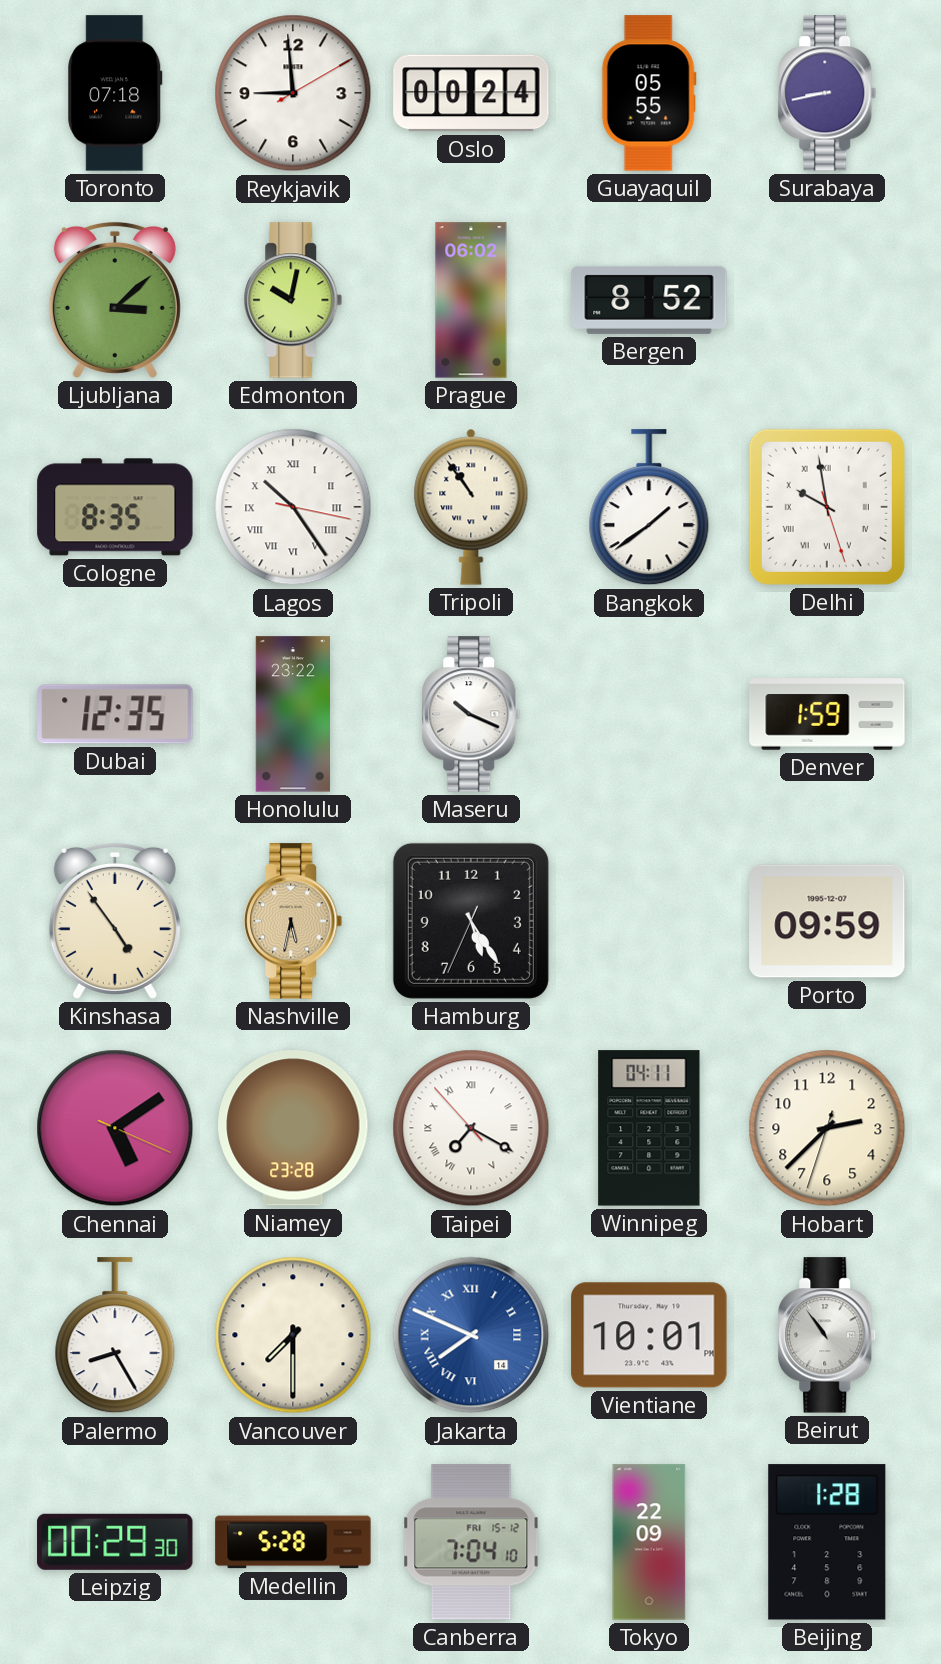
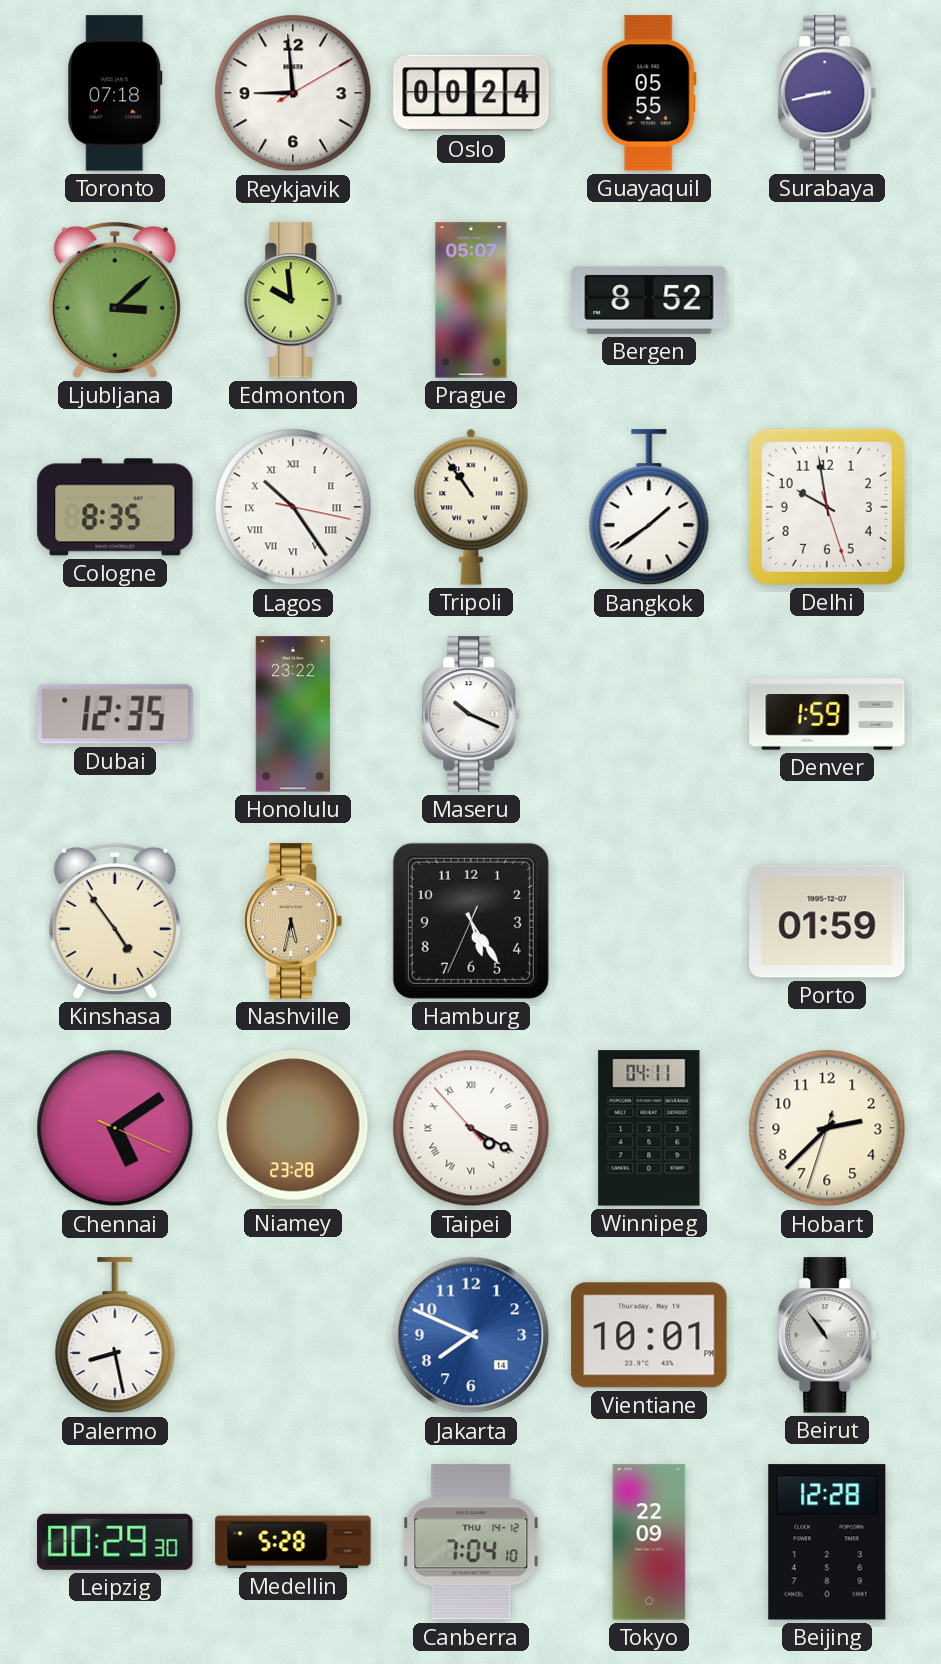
Edmonton: 10:02 -> 9:59 (293, 300)
Prague: 06:02 -> 05:07 (471, 300)
Delhi numerals: Roman -> Arabic (827, 507)
Porto: 09:59 -> 01:59 (827, 921)
Taipei: 7:19 -> 4:19 (471, 1128)
Palermo: 8:25 -> 8:28 (115, 1336)
Vancouver: 7:30 -> none (293, 1335)
Jakarta numerals: Roman -> Arabic (471, 1335)
Canberra date: FRI 15-12 -> THU 14-12 (471, 1542)
Beijing: 1:28 -> 12:28 (827, 1542)
